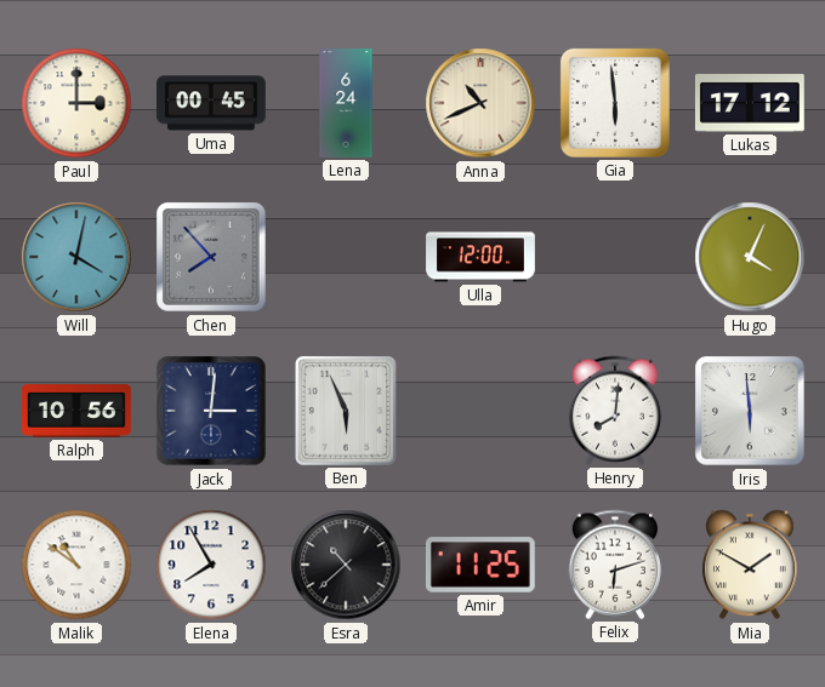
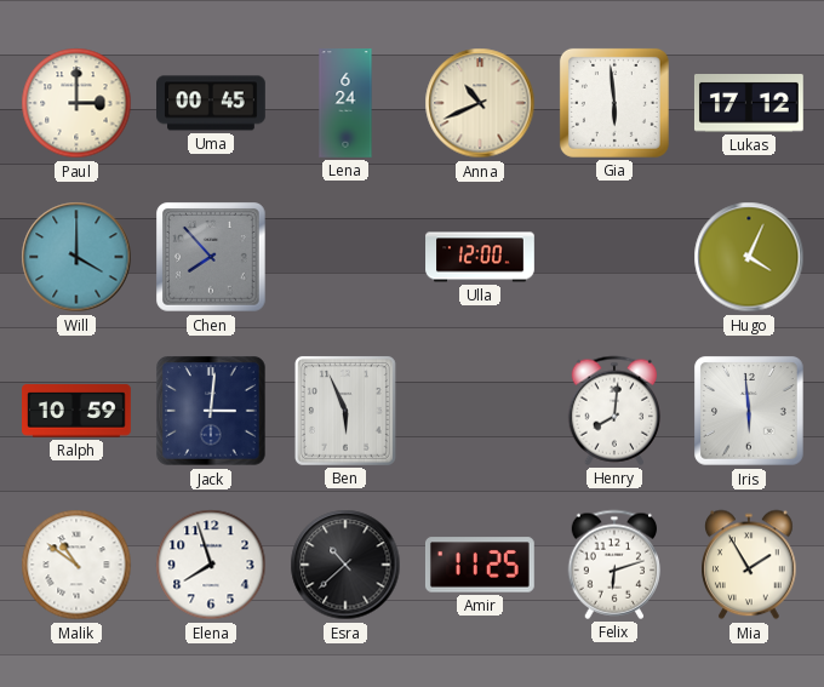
Will: 4:02 -> 4:00 (76, 257)
Ralph: 10:56 -> 10:59 (78, 411)
Elena: 7:55 -> 7:57 (211, 565)
Mia: 1:50 -> 1:55 (749, 565)
